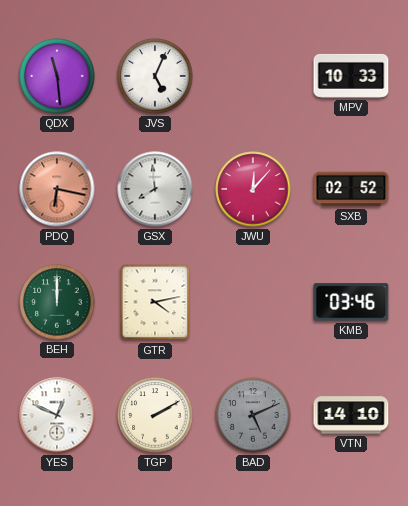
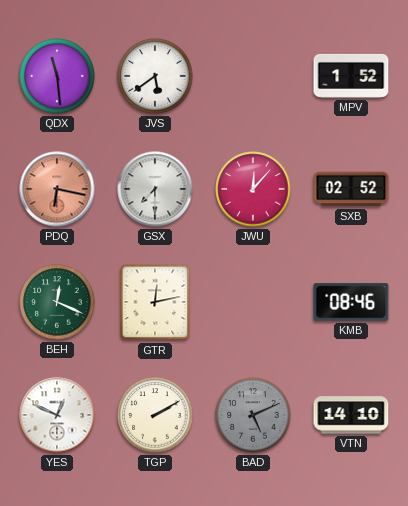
JVS: 5:04 -> 5:39 (155, 76)
MPV: 10:33 -> 1:52 (351, 76)
GSX: 7:59 -> 7:30 (155, 189)
BEH: 12:00 -> 12:19 (57, 302)
GTR: 4:13 -> 12:13 (155, 302)
KMB: 03:46 -> 08:46 (351, 302)
